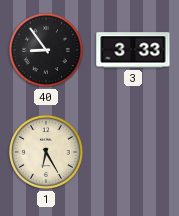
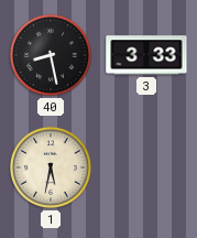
40: 8:54 -> 8:28 (51, 55)
1: 6:25 -> 5:32 (51, 167)
